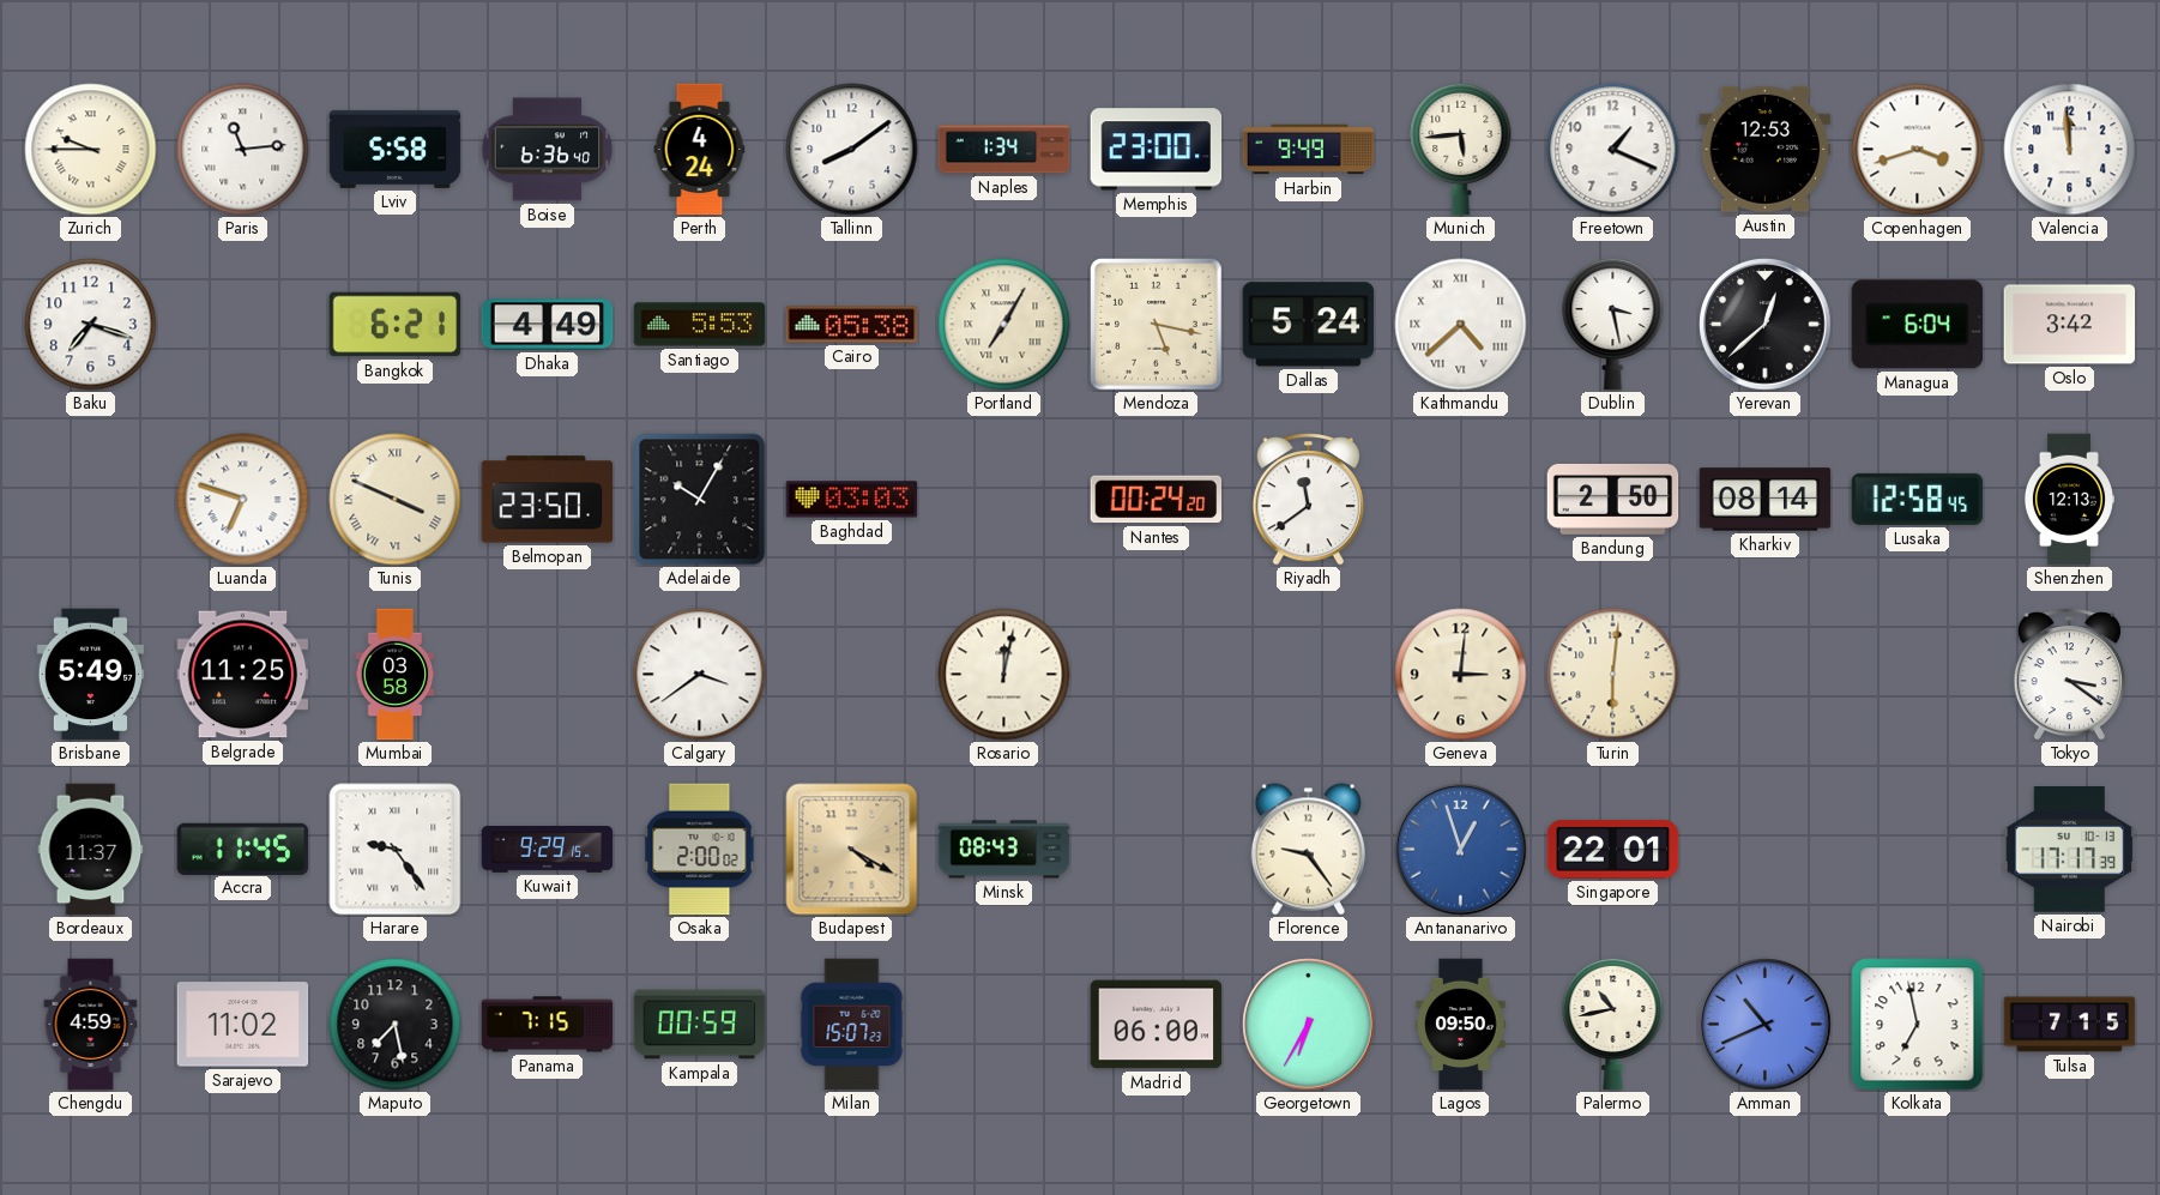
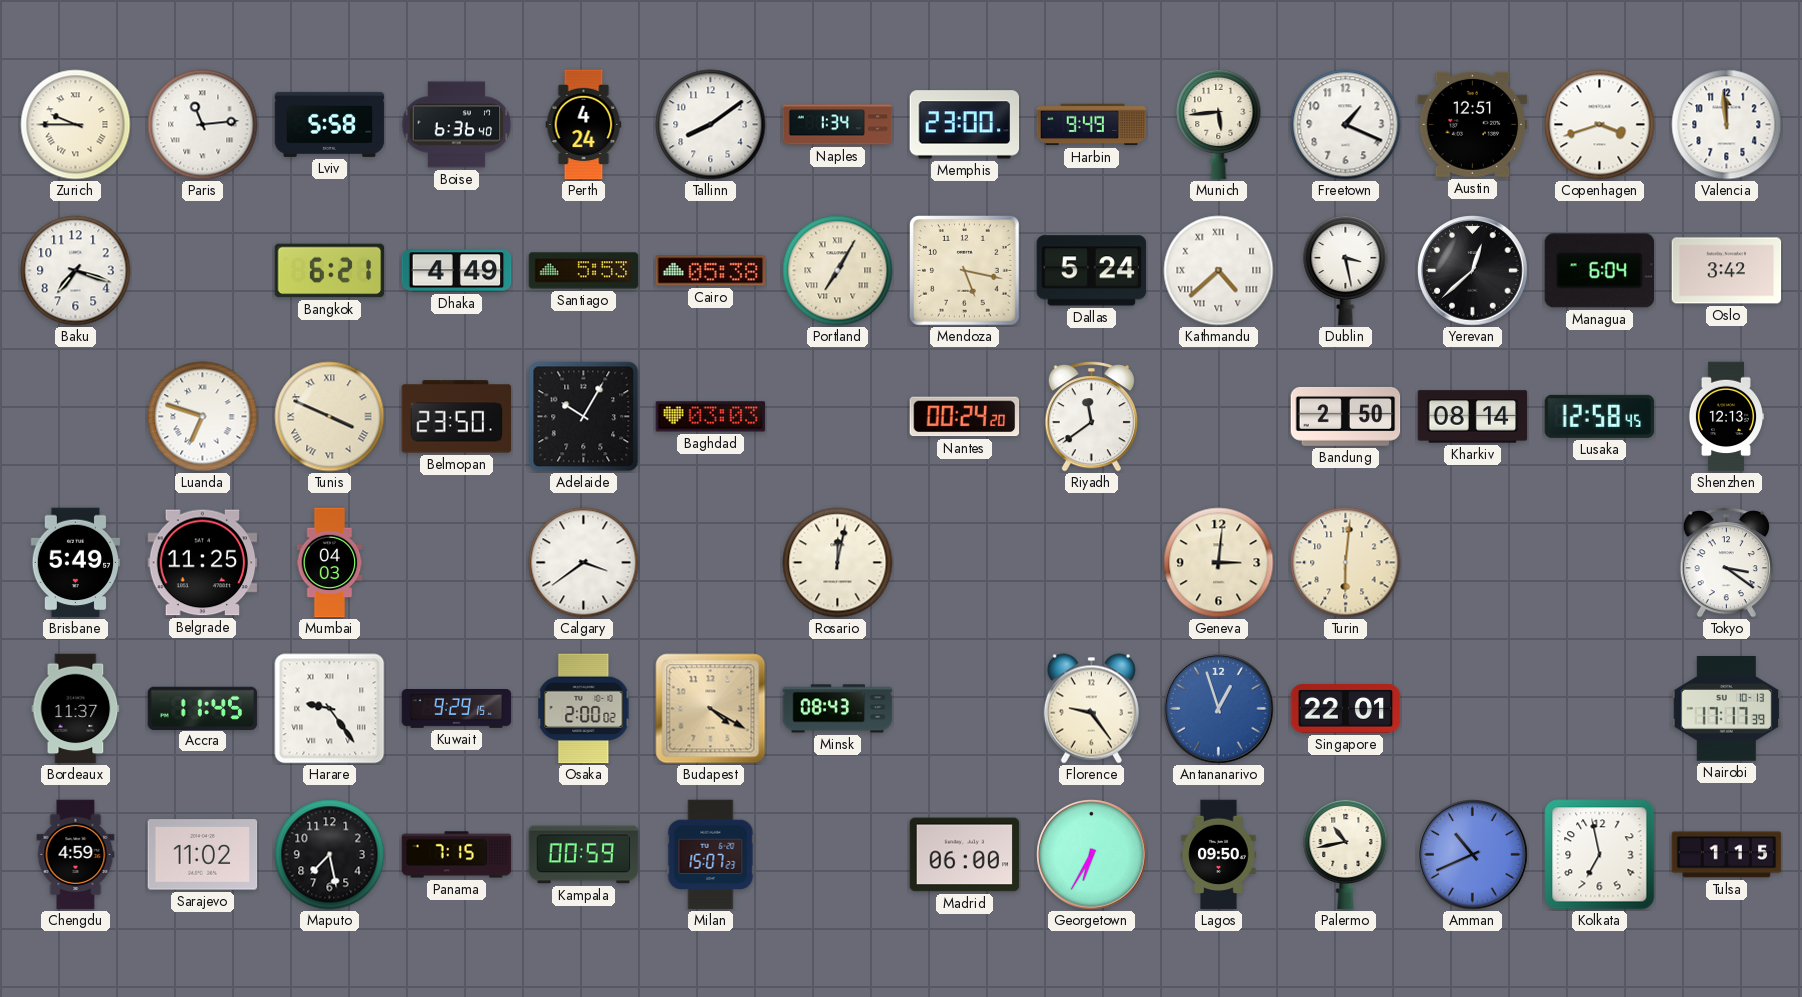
Austin: 12:53 -> 12:51 (1473, 124)
Mumbai: 03:58 -> 04:03 (330, 563)
Tulsa: 7:15 -> 1:15 (1727, 855)
